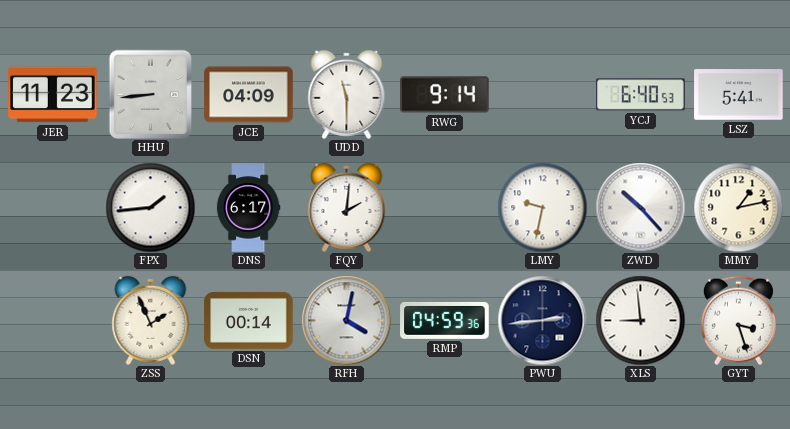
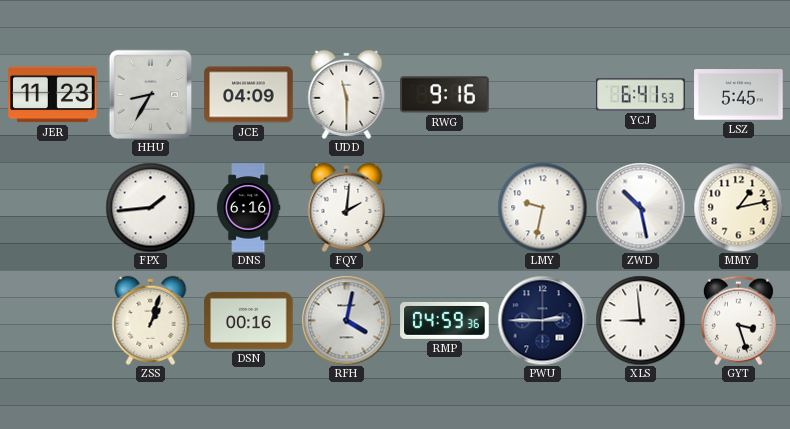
HHU: 8:44 -> 8:35 (150, 94)
RWG: 9:14 -> 9:16 (445, 95)
YCJ: 6:40 -> 6:41 (641, 95)
LSZ: 5:41 -> 5:45 (739, 95)
DNS: 6:17 -> 6:16 (248, 208)
ZWD: 10:23 -> 10:28 (640, 207)
ZSS: 1:56 -> 1:03 (151, 320)
DSN: 00:14 -> 00:16 (249, 320)
PWU: 2:44 -> 2:45 (542, 320)
